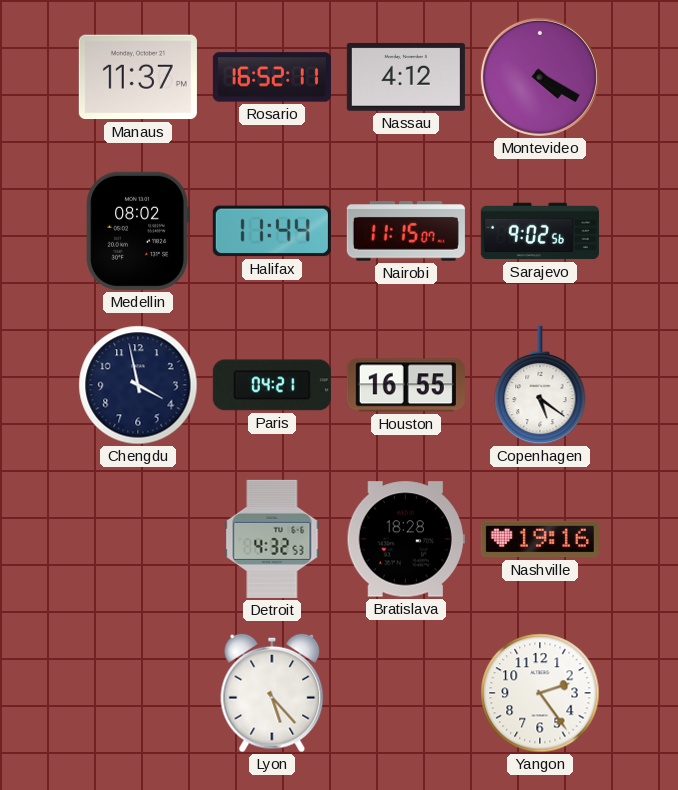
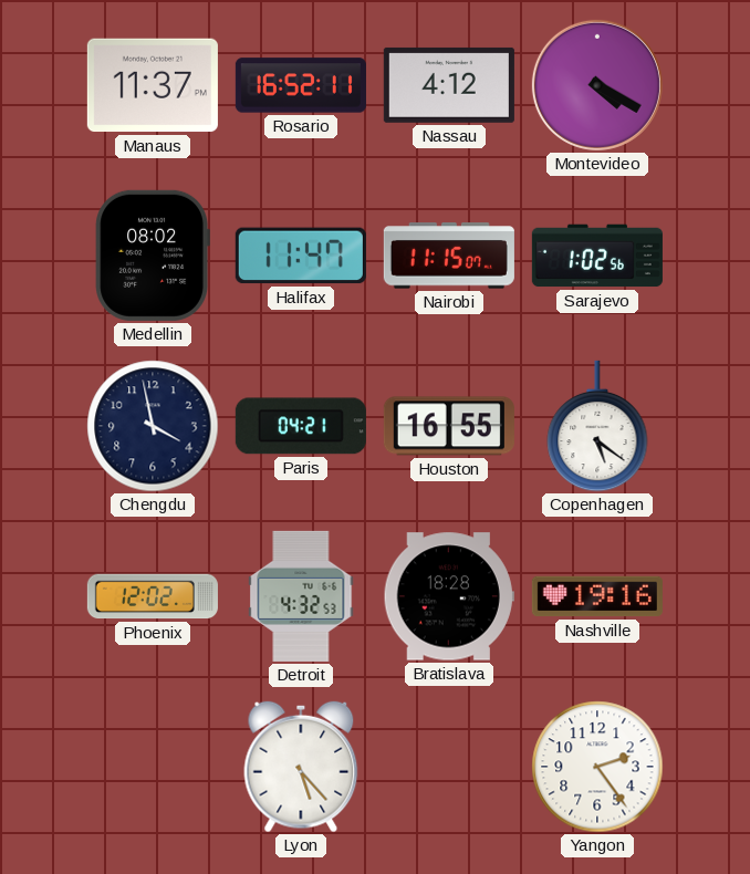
Halifax: 11:44 -> 11:47 (301, 256)
Sarajevo: 9:02 -> 1:02 (597, 256)
Phoenix: none -> 12:02 (153, 596)
